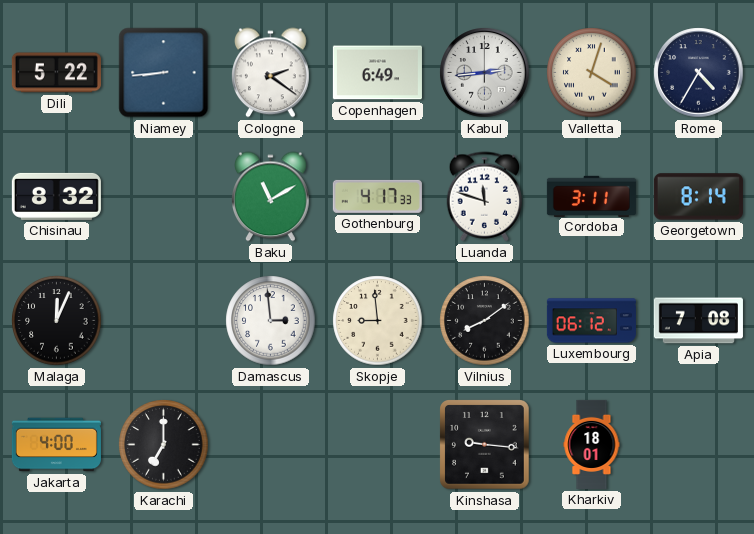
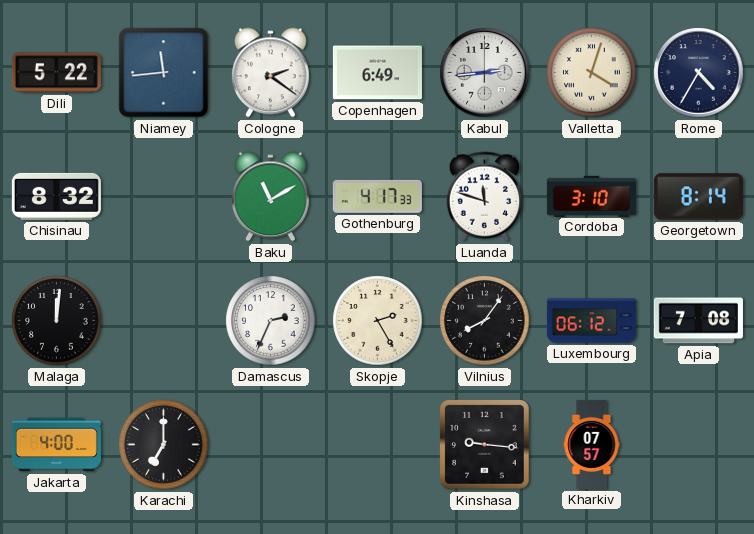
Niamey: 8:44 -> 11:44 (164, 73)
Cordoba: 3:11 -> 3:10 (591, 196)
Malaga: 12:04 -> 12:01 (57, 321)
Damascus: 2:59 -> 2:34 (271, 321)
Skopje: 8:59 -> 2:25 (378, 321)
Vilnius: 8:09 -> 8:06 (485, 321)
Kharkiv: 18:01 -> 07:57 (592, 444)
